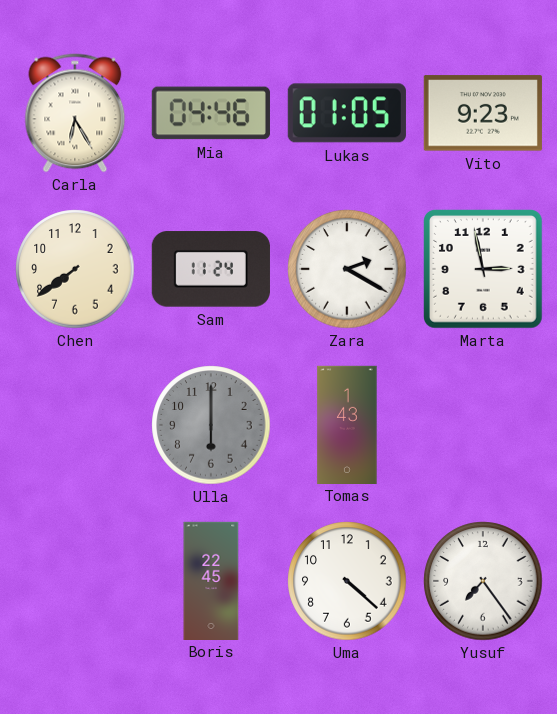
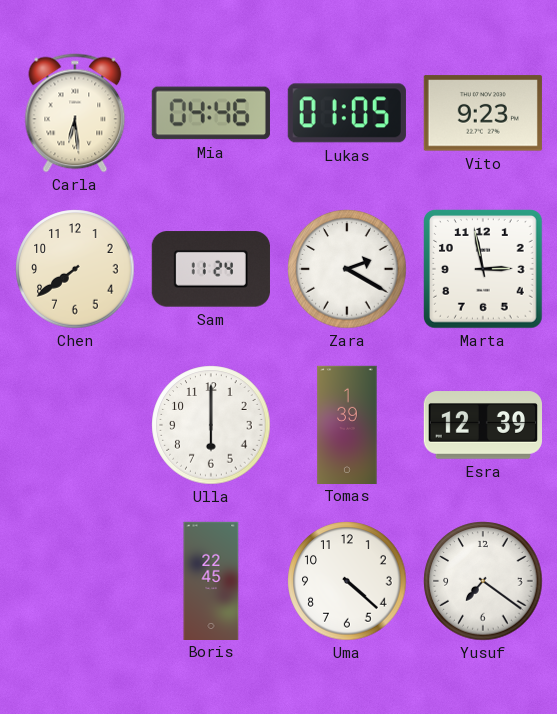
Carla: 6:25 -> 6:29 (75, 113)
Ulla dial: grey -> white (211, 425)
Tomas: 1:43 -> 1:39 (347, 424)
Esra: none -> 12:39 (482, 425)
Yusuf: 7:24 -> 7:21 (483, 581)
